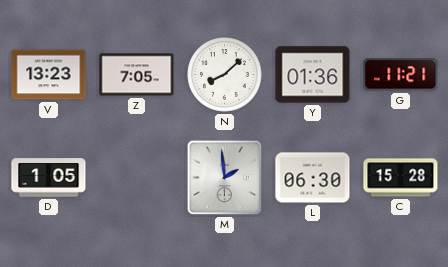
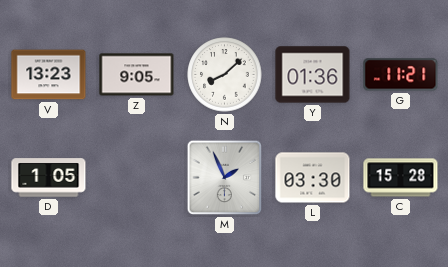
Z: 7:05 -> 9:05 (137, 75)
M: 1:59 -> 1:56 (225, 178)
L: 06:30 -> 03:30 (313, 178)
